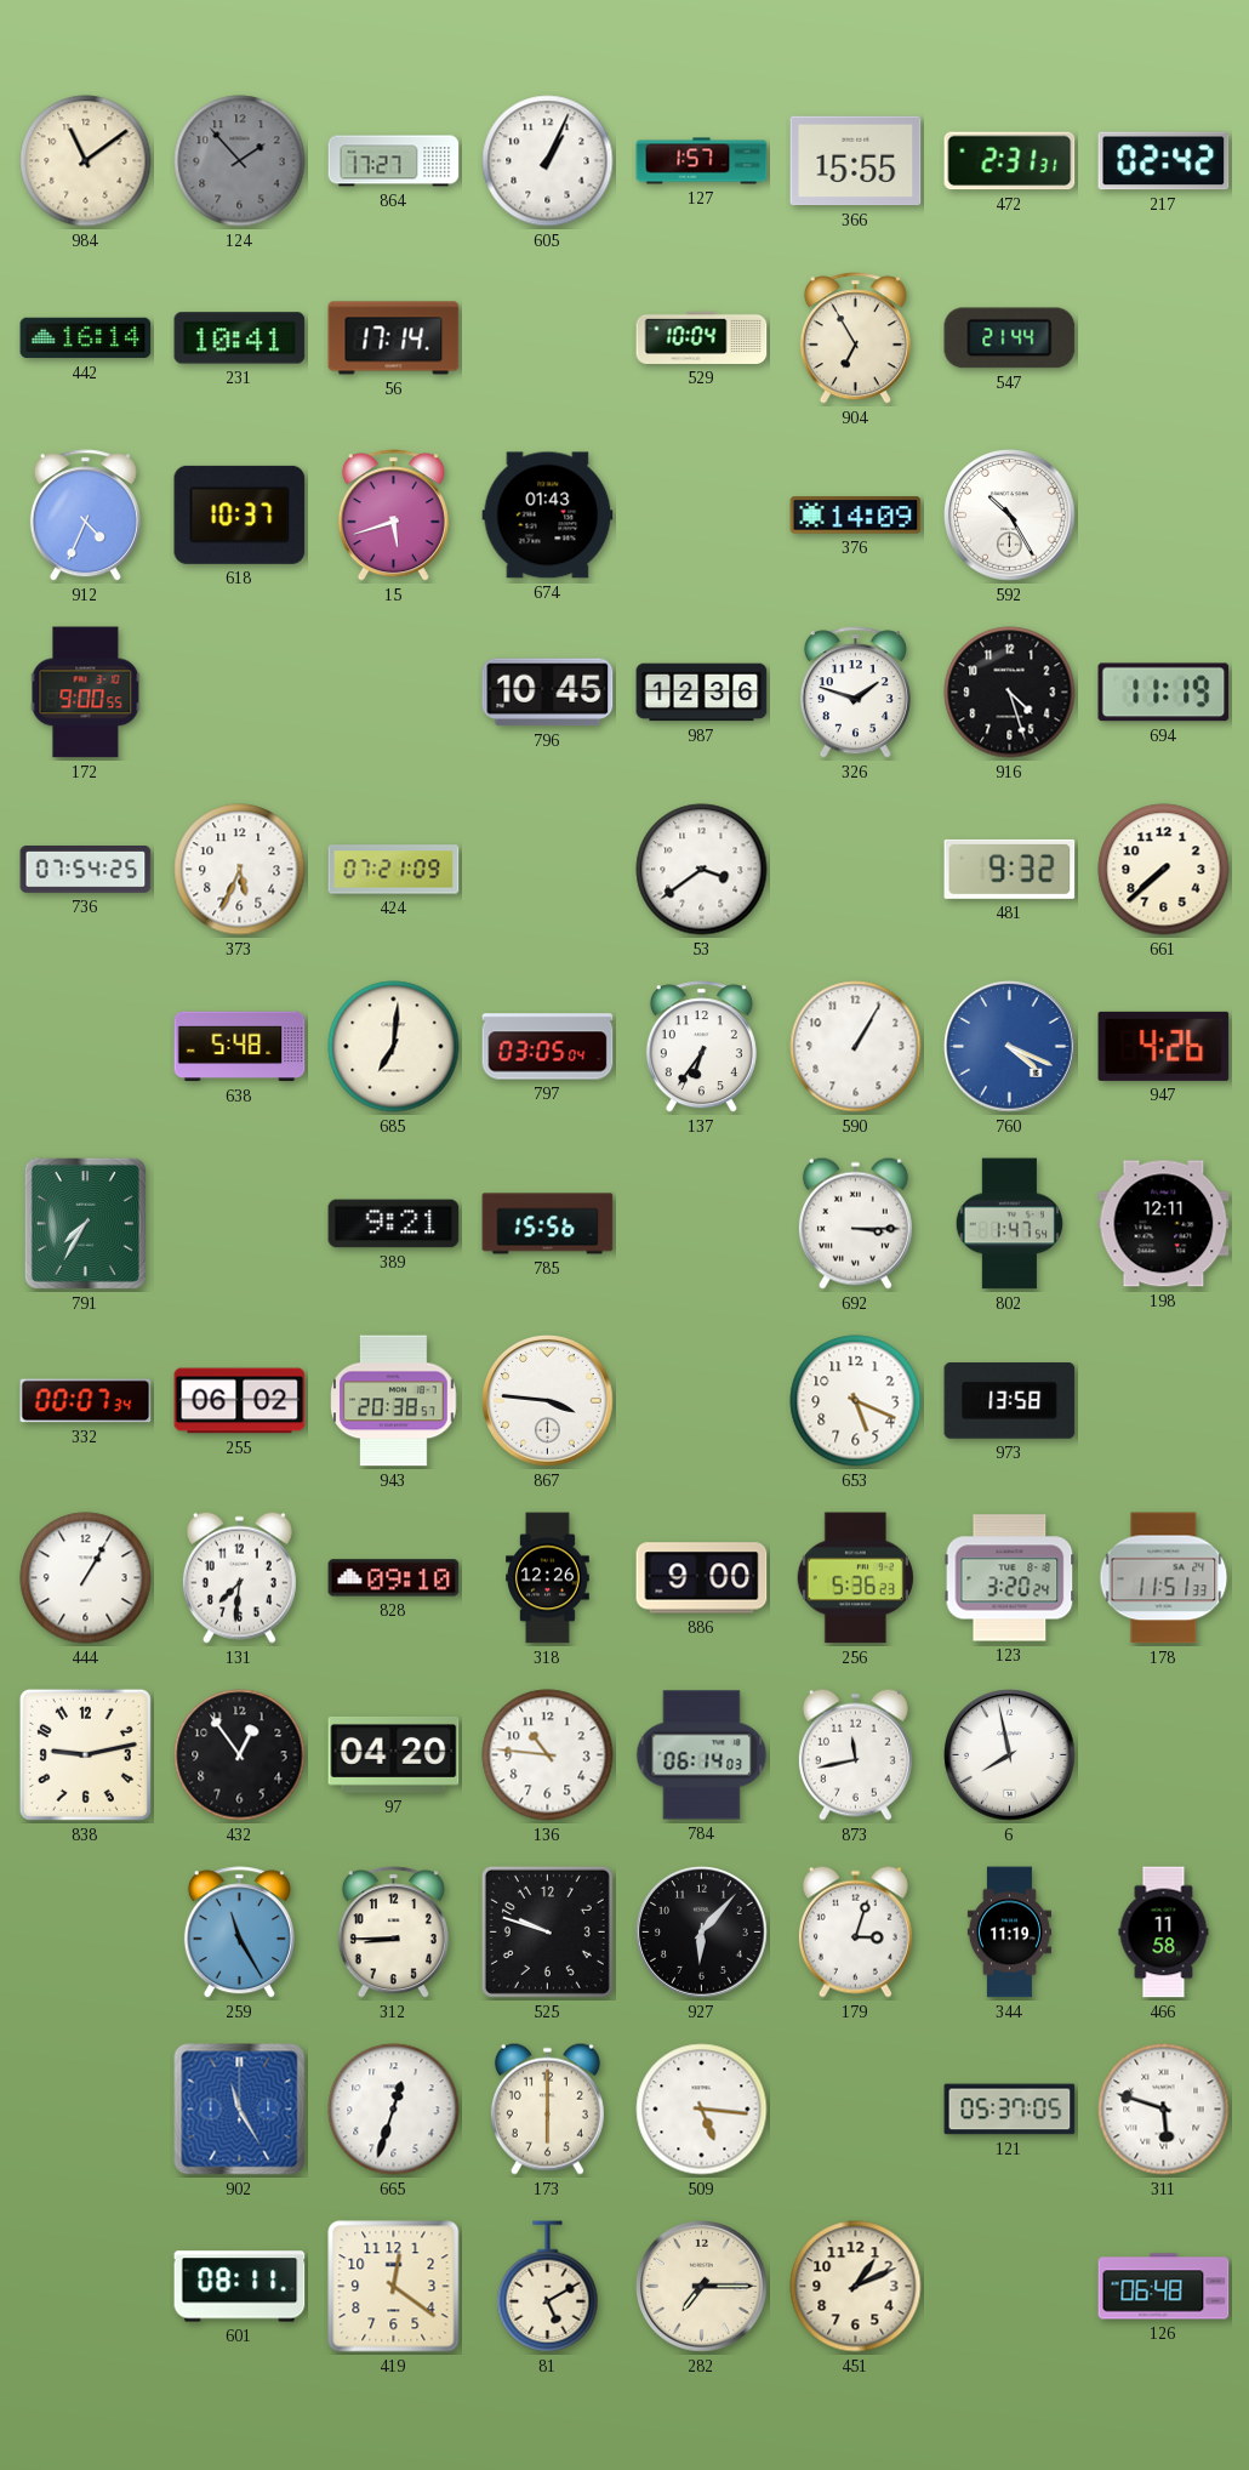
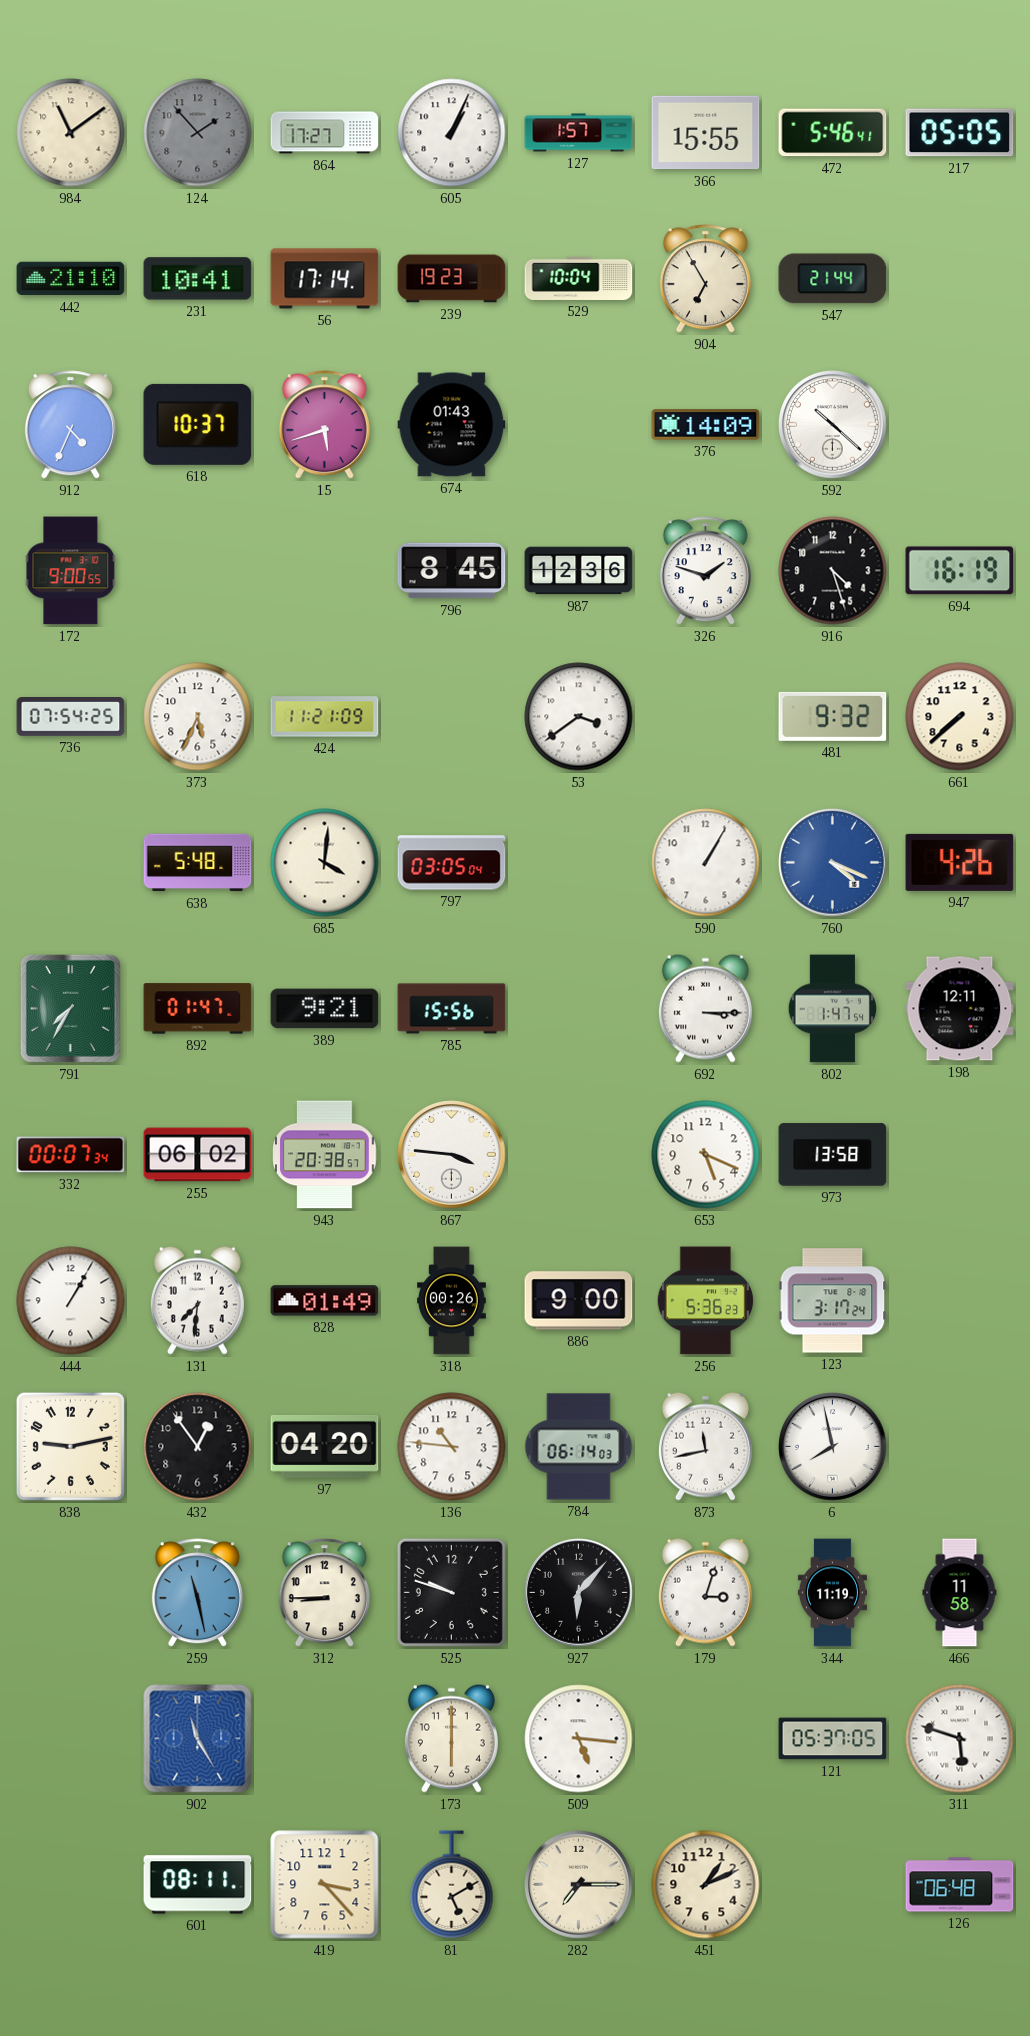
472: 2:31 -> 5:46 (833, 133)
217: 02:42 -> 05:05 (960, 133)
442: 16:14 -> 21:10 (71, 279)
239: none -> 19:23 (452, 279)
592: 10:25 -> 10:22 (833, 425)
796: 10:45 -> 8:45 (452, 571)
694: 11:19 -> 16:19 (960, 571)
424: 07:21 -> 11:21 (325, 717)
685: 7:01 -> 4:01 (325, 863)
137: 6:36 -> none (701, 1047)
892: none -> 01:47 (198, 1009)
828: 09:10 -> 01:49 (325, 1301)
318: 12:26 -> 00:26 (452, 1301)
123: 3:20 -> 3:17 (833, 1301)
178: 11:51 -> none (1164, 1578)
259: 11:25 -> 11:28 (197, 1593)
665: 12:33 -> none (394, 2110)
419: 12:21 -> 3:23 (325, 1885)
